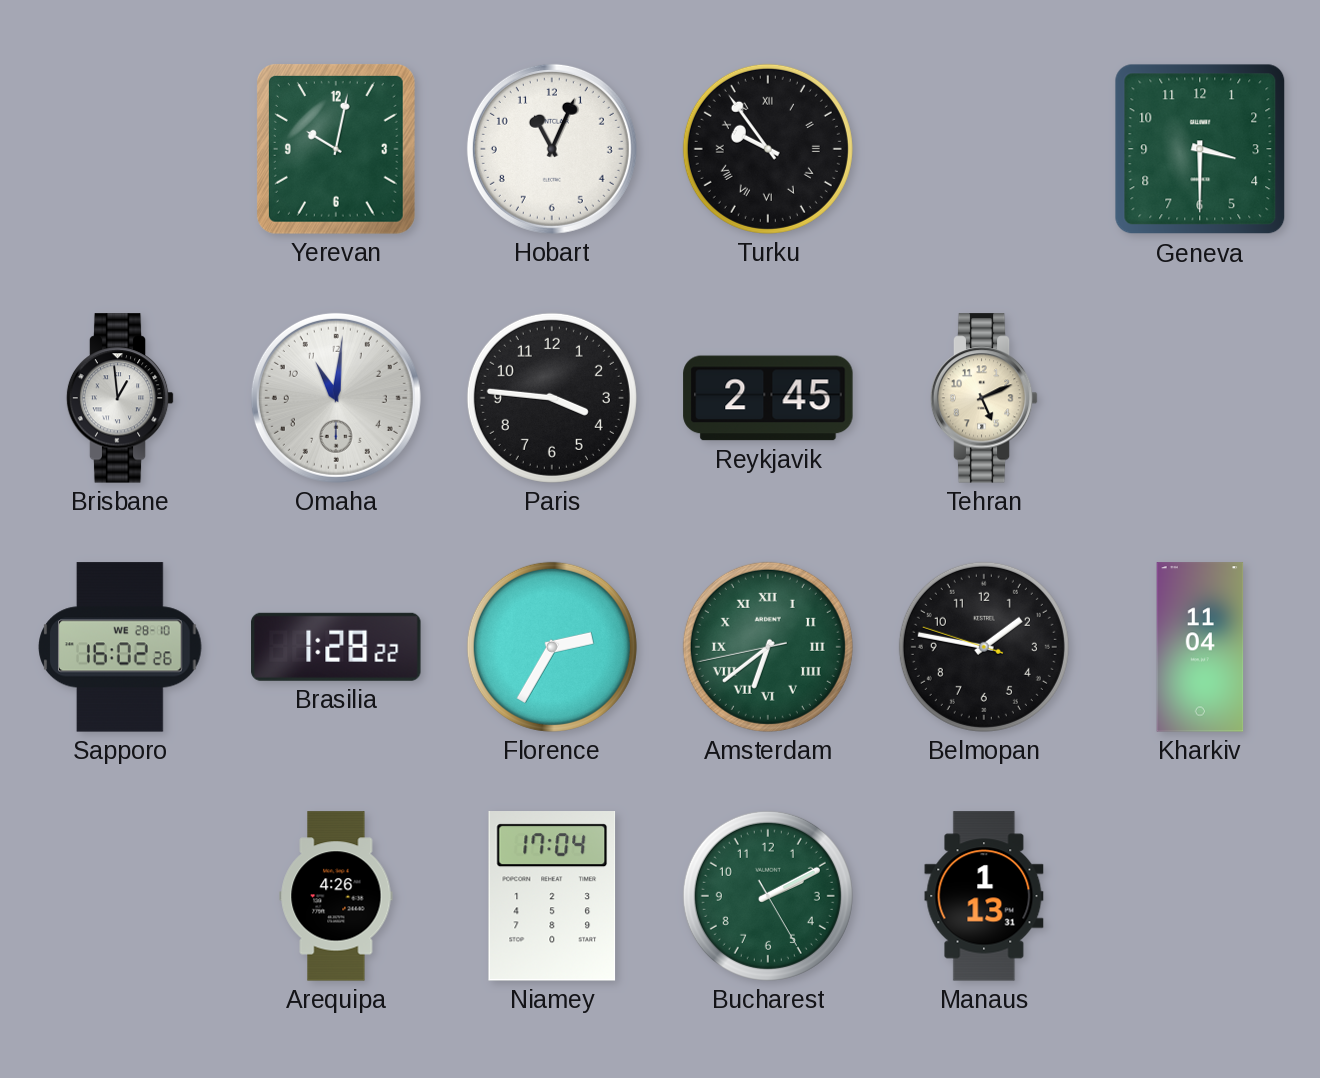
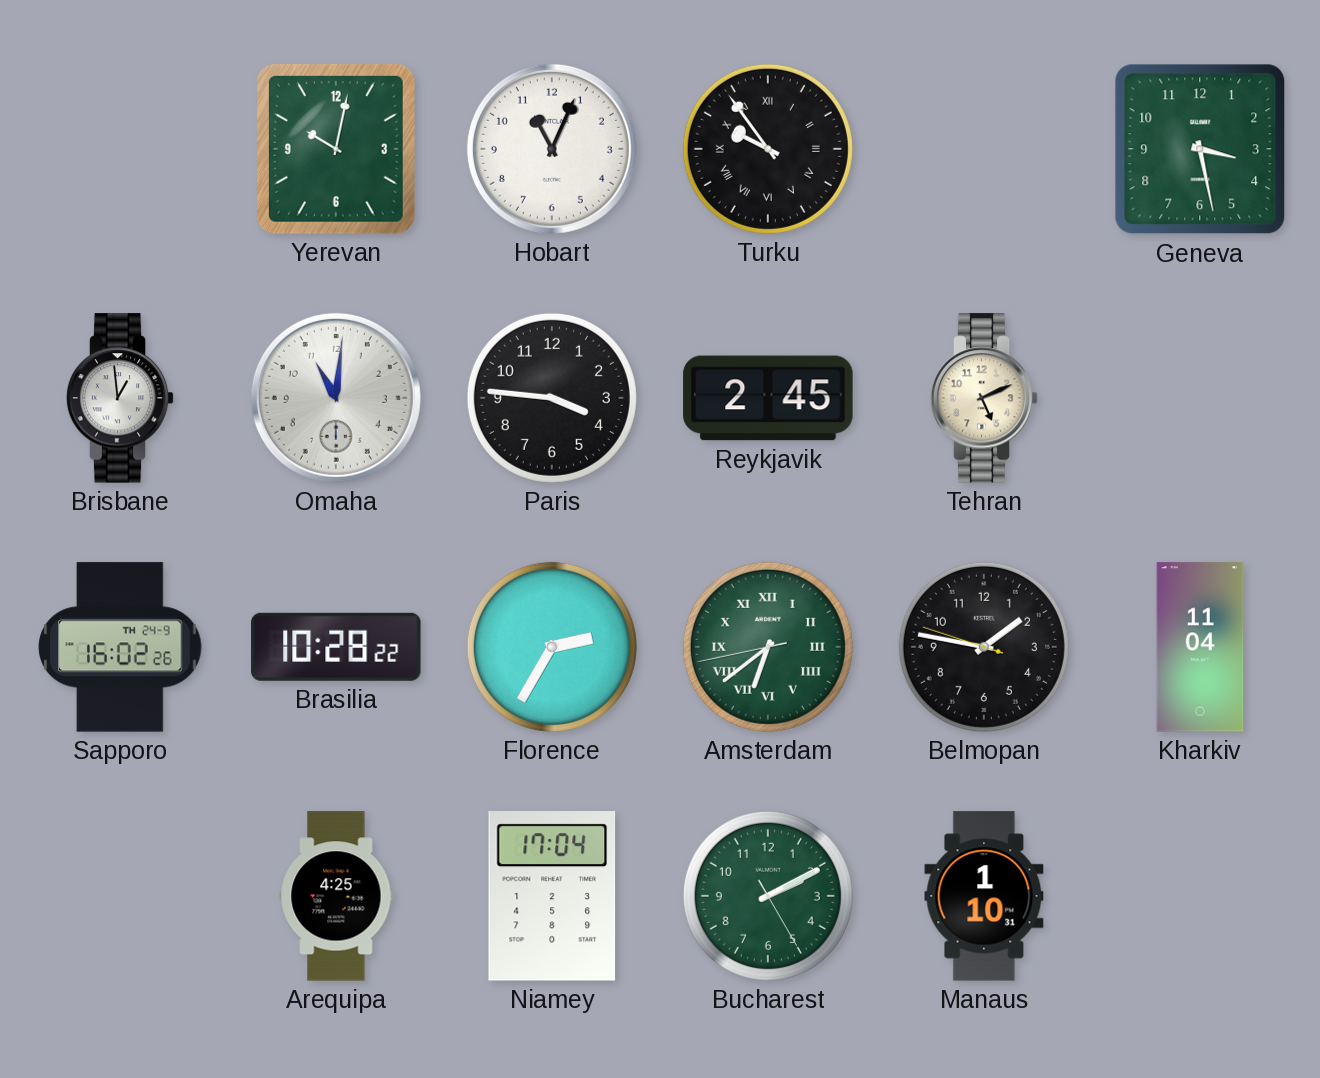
Geneva: 3:30 -> 3:28 (1200, 149)
Sapporo date: WE 28-10 -> TH 24-9 (120, 647)
Brasilia: 1:28 -> 10:28 (336, 647)
Arequipa: 4:26 -> 4:25 (336, 896)
Manaus: 1:13 -> 1:10 (984, 896)
